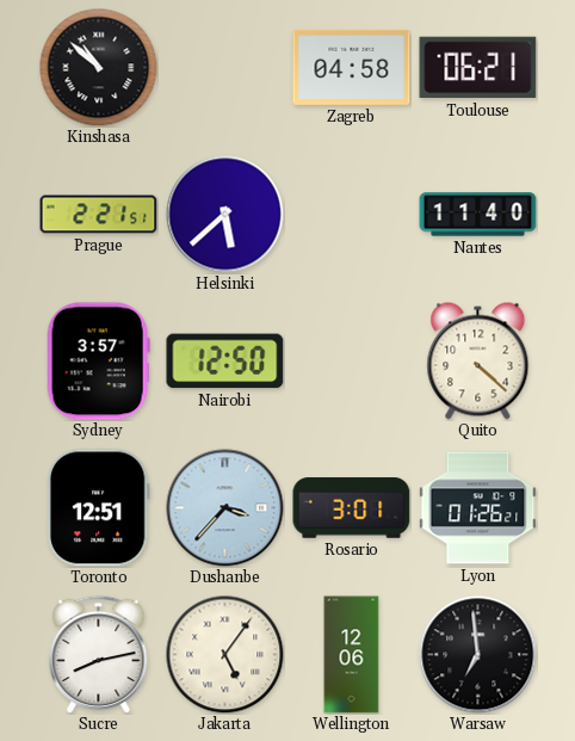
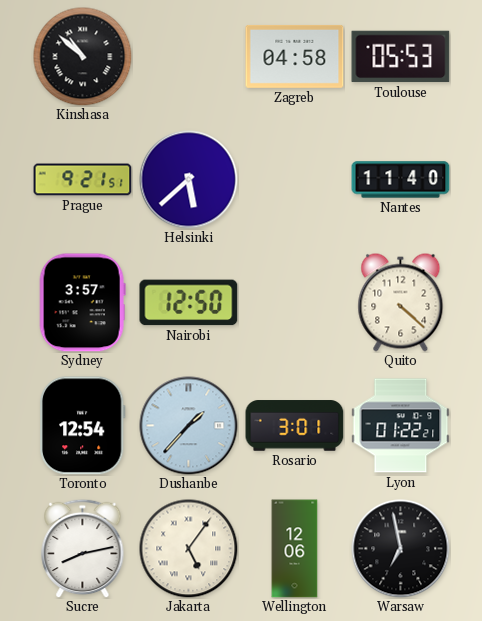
Toulouse: 06:21 -> 05:53 (401, 57)
Prague: 2:21 -> 9:21 (83, 180)
Toronto: 12:51 -> 12:54 (82, 426)
Dushanbe: 3:37 -> 1:37 (189, 426)
Lyon: 01:26 -> 01:22 (401, 426)
Warsaw: 6:59 -> 6:58 (401, 549)
